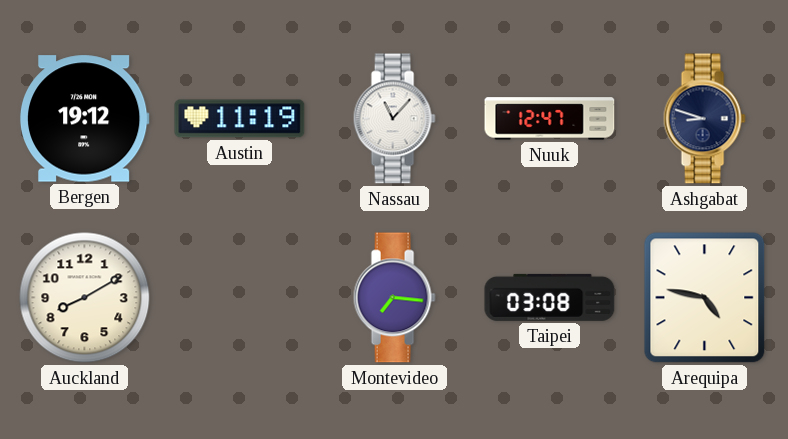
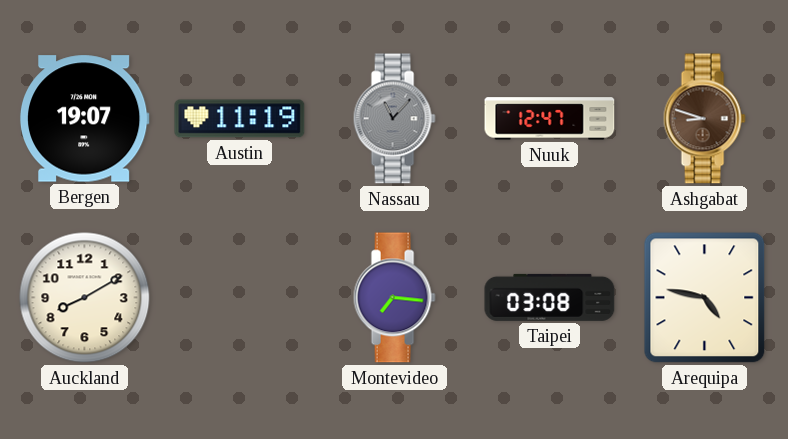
Bergen: 19:12 -> 19:07 (84, 119)
Nassau dial: white -> grey (394, 119)
Ashgabat dial: navy -> brown (704, 119)
